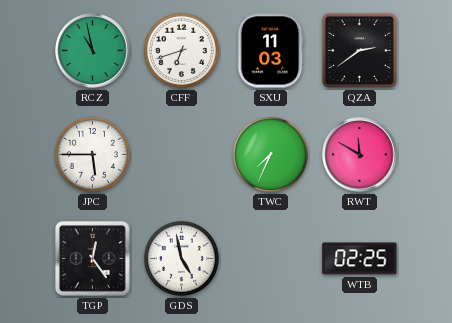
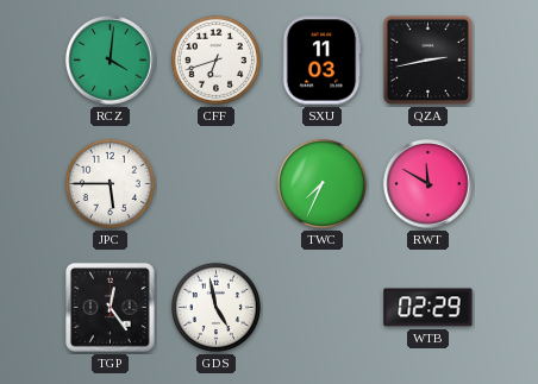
RCZ: 10:58 -> 4:01 (111, 61)
QZA: 2:39 -> 2:43 (427, 59)
WTB: 02:25 -> 02:29 (428, 308)
